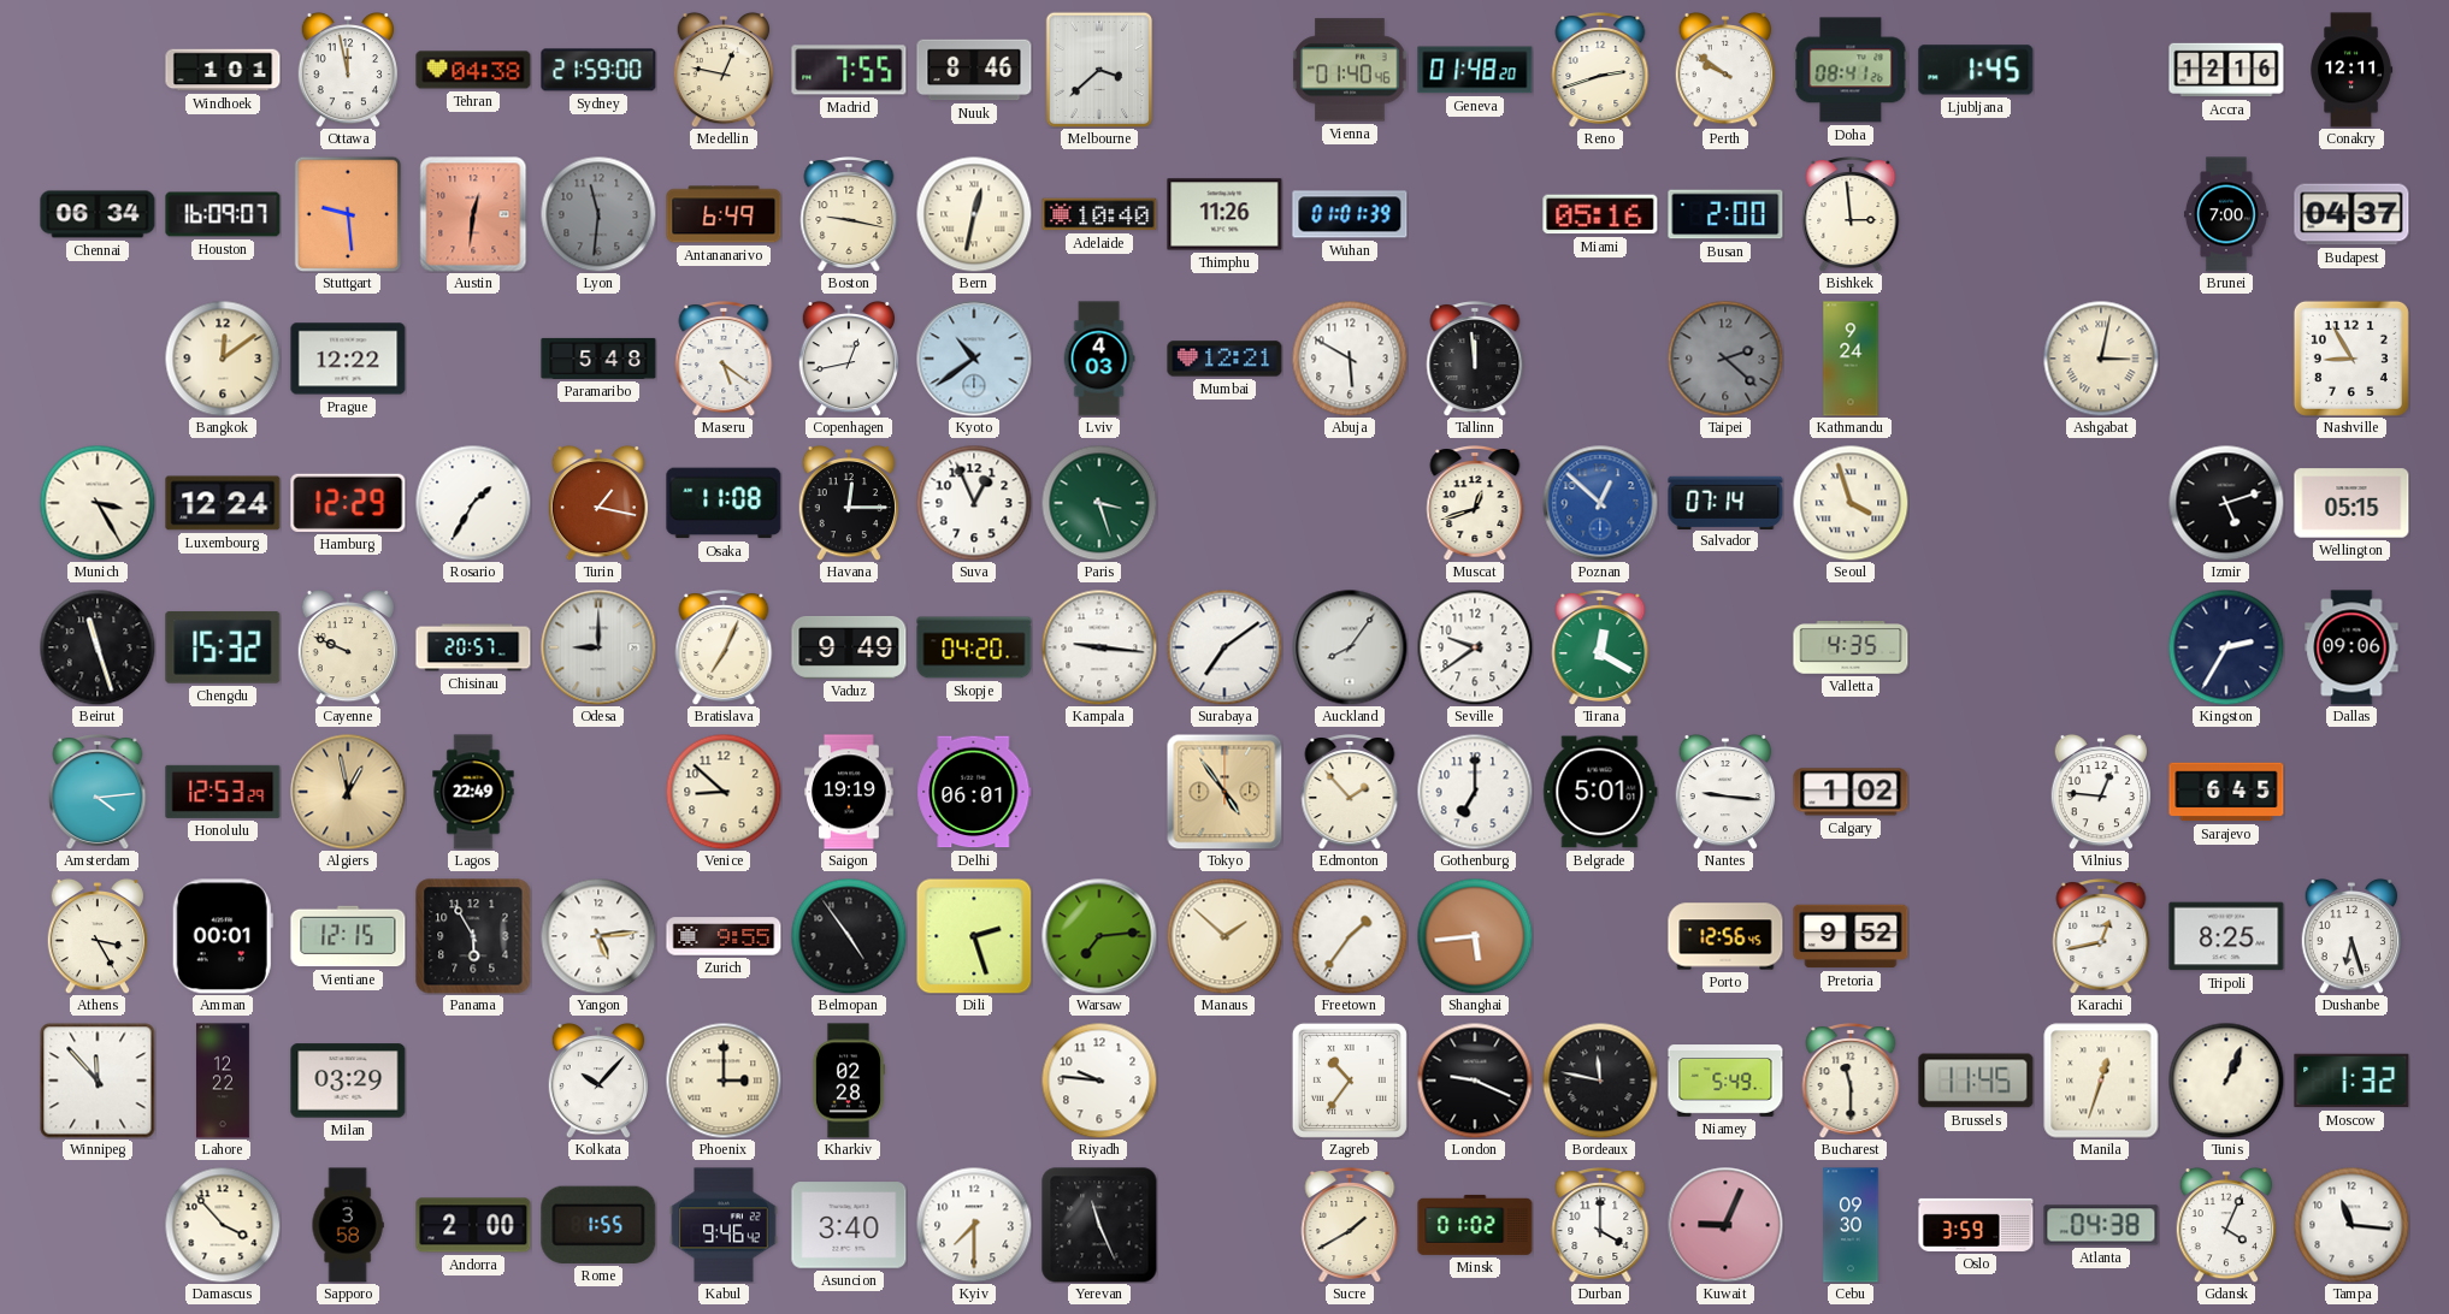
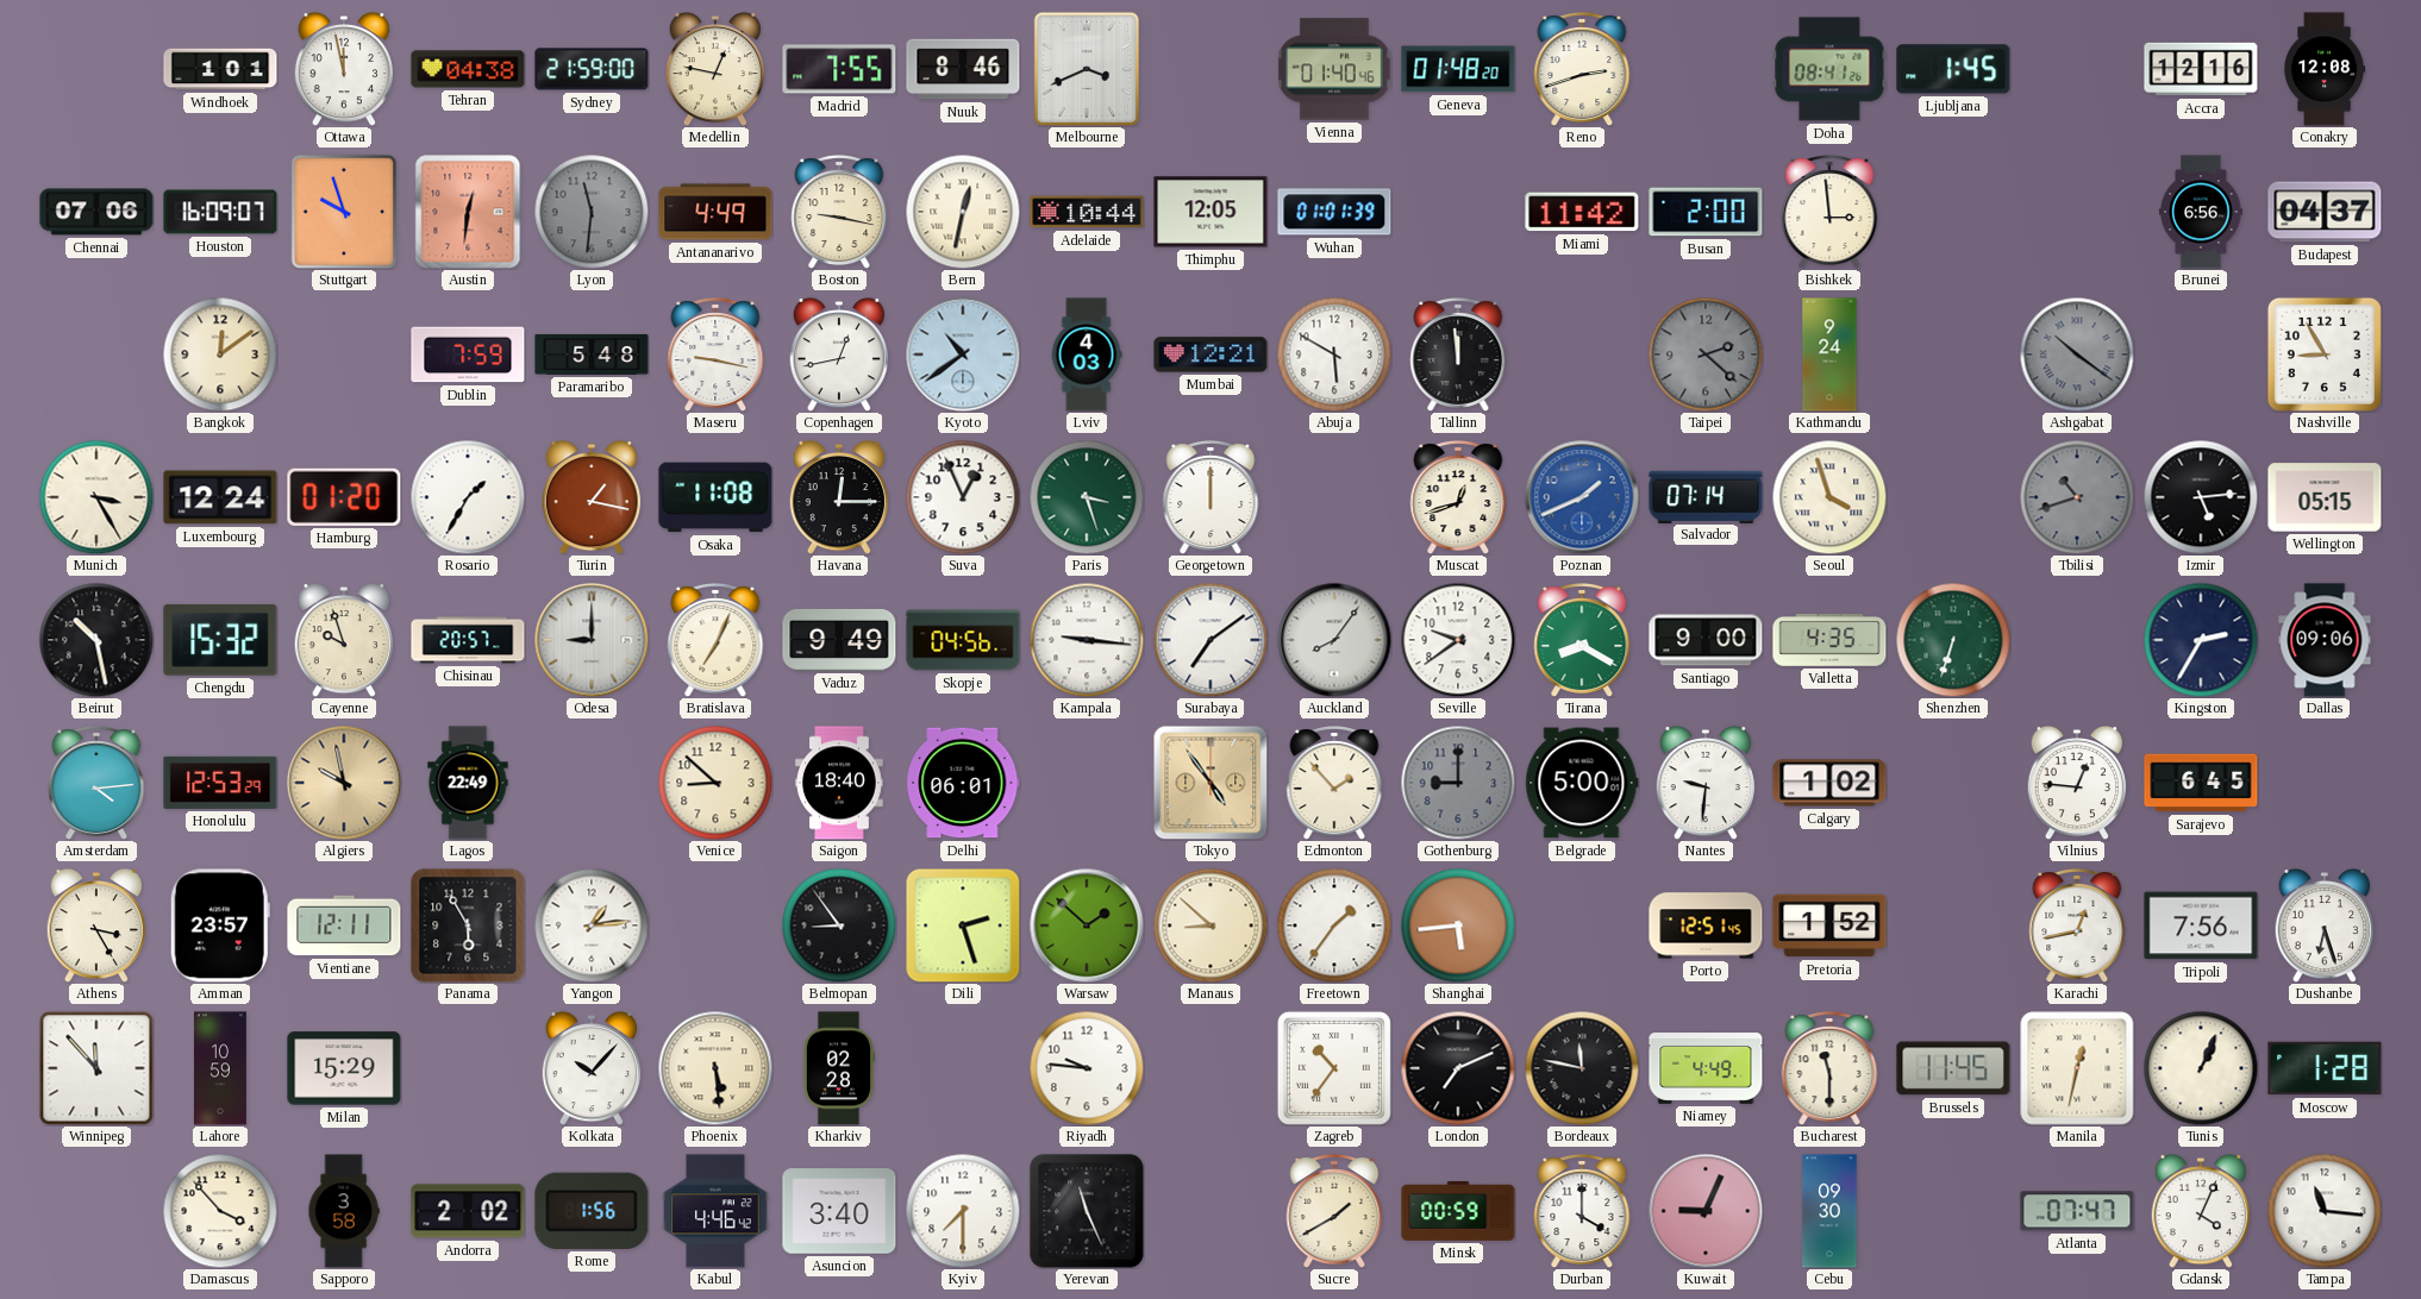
Melbourne: 3:38 -> 3:41 (1087, 69)
Perth: 9:51 -> none (1725, 70)
Conakry: 12:11 -> 12:08 (2326, 69)
Chennai: 06:34 -> 07:06 (96, 212)
Stuttgart: 9:29 -> 9:57 (344, 212)
Antananarivo: 6:49 -> 4:49 (715, 212)
Adelaide: 10:40 -> 10:44 (1087, 212)
Thimphu: 11:26 -> 12:05 (1210, 212)
Miami: 05:16 -> 11:42 (1582, 212)
Brunei: 7:00 -> 6:56 (2201, 212)
Prague: 12:22 -> none (348, 359)
Dublin: none -> 7:59 (468, 354)
Maseru: 5:21 -> 9:17 (715, 356)
Ashgabat: 3:02 -> 10:21 (2077, 354)
Ashgabat dial: cream -> grey (2077, 354)
Hamburg: 12:29 -> 01:20 (344, 497)
Georgetown: none -> 12:00 (1210, 498)
Poznan: 12:52 -> 1:41 (1582, 497)
Tbilisi: none -> 10:42 (2077, 497)
Izmir: 5:12 -> 5:14 (2201, 497)
Beirut: 11:27 -> 10:28 (96, 640)
Cayenne: 9:49 -> 9:57 (344, 640)
Skopje: 04:20 -> 04:56 (963, 640)
Tirana: 12:20 -> 8:20 (1582, 641)
Santiago: none -> 9:00 (1706, 640)
Shenzhen: none -> 6:33 (1953, 640)
Algiers: 12:58 -> 9:58 (344, 783)
Saigon: 19:19 -> 18:40 (840, 783)
Gothenburg: 7:00 -> 9:00 (1458, 783)
Gothenburg dial: white -> grey (1458, 783)
Belgrade: 5:01 -> 5:00 (1582, 783)
Nantes: 9:16 -> 9:31 (1706, 783)
Amman: 00:01 -> 23:57 (220, 925)
Vientiane: 12:15 -> 12:11 (344, 925)
Yangon: 5:14 -> 1:14 (592, 925)
Zurich: 9:55 -> none (724, 936)
Belmopan: 4:54 -> 8:54 (839, 925)
Warsaw: 7:14 -> 1:52 (1087, 925)
Manaus: 1:52 -> 8:52 (1210, 925)
Porto: 12:56 -> 12:51 (1706, 925)
Pretoria: 9:52 -> 1:52 (1829, 925)
Tripoli: 8:25 -> 7:56 (2201, 925)
Lahore: 12:22 -> 10:59 (220, 1068)
Milan: 03:29 -> 15:29 (344, 1068)
Phoenix: 3:00 -> 5:29 (715, 1068)
London: 9:19 -> 7:11 (1458, 1068)
Niamey: 5:49 -> 4:49 (1706, 1068)
Manila: 12:33 -> 12:32 (2077, 1068)
Moscow: 1:32 -> 1:28 (2325, 1068)
Andorra: 2:00 -> 2:02 (468, 1211)
Rome: 1:55 -> 1:56 (592, 1211)
Kabul: 9:46 -> 4:46 (715, 1211)
Minsk: 01:02 -> 00:59 (1458, 1211)
Oslo: 3:59 -> none (1976, 1225)
Atlanta: 04:38 -> 07:47 (2077, 1211)
